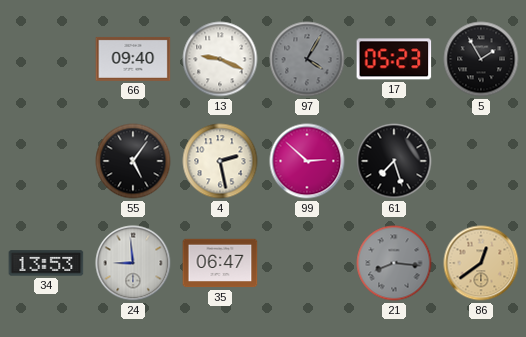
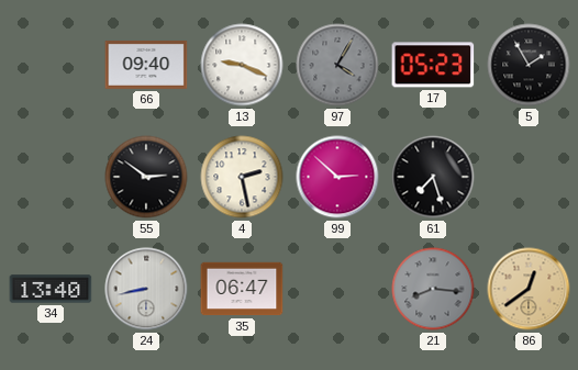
55: 5:06 -> 2:51 (146, 177)
34: 13:53 -> 13:40 (51, 289)
24: 8:59 -> 8:43 (146, 289)
